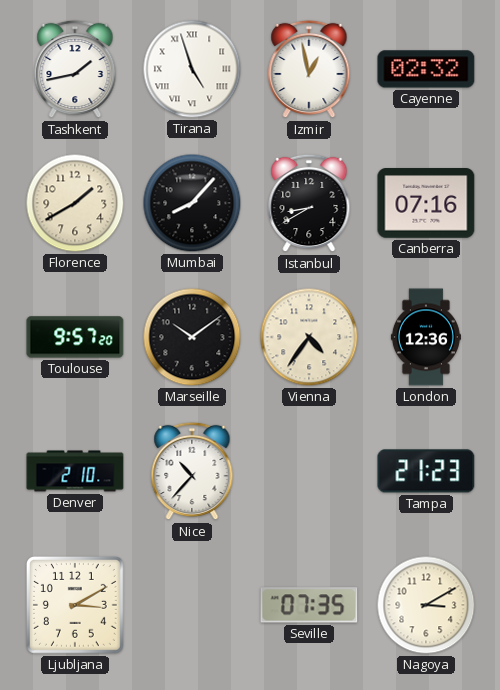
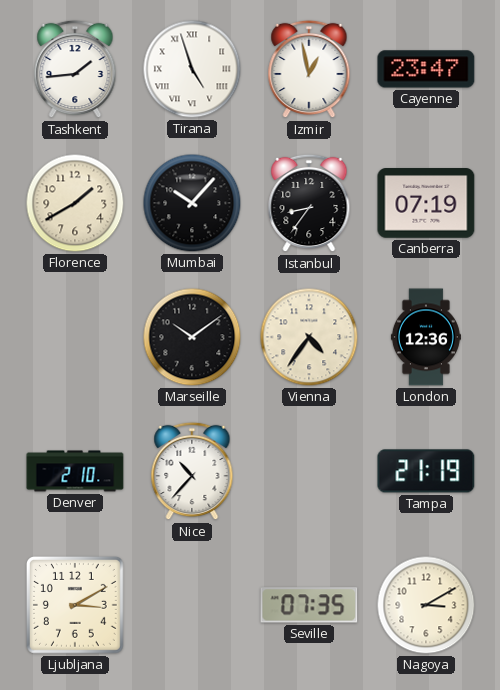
Tashkent: 1:43 -> 1:44 (75, 69)
Cayenne: 02:32 -> 23:47 (426, 69)
Mumbai: 8:07 -> 10:07 (192, 203)
Istanbul: 8:40 -> 8:36 (309, 203)
Canberra: 07:16 -> 07:19 (426, 203)
Toulouse: 9:57 -> none (75, 337)
Tampa: 21:23 -> 21:19 (426, 471)
